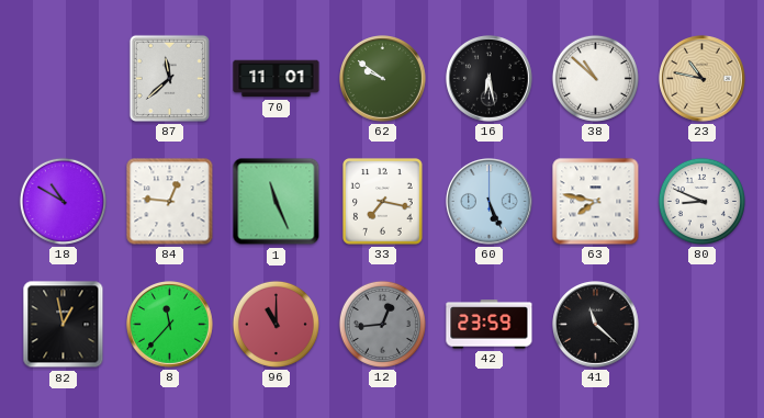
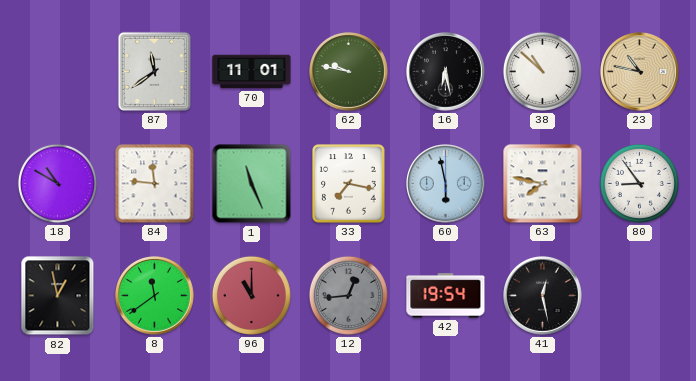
87: 11:38 -> 11:39 (154, 71)
62: 9:51 -> 9:47 (349, 72)
84: 12:46 -> 11:46 (155, 184)
60: 5:26 -> 5:58 (446, 184)
80: 8:49 -> 8:54 (639, 183)
8: 11:37 -> 11:39 (155, 296)
42: 23:59 -> 19:54 (446, 296)
41: 11:22 -> 12:28 (543, 296)
